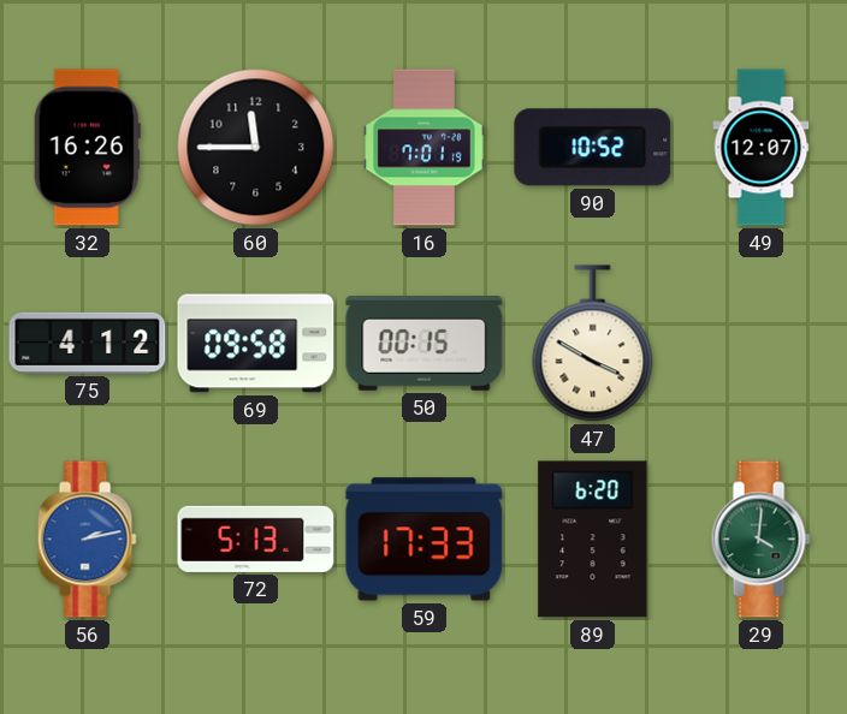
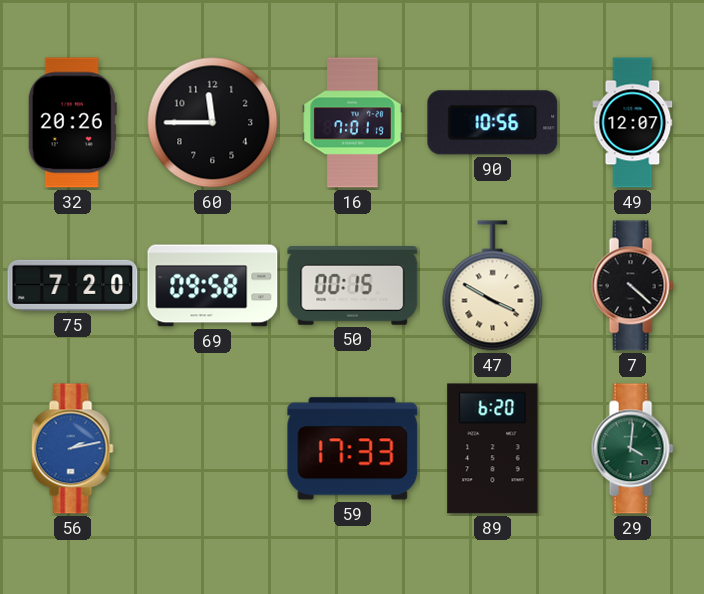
32: 16:26 -> 20:26 (72, 123)
90: 10:52 -> 10:56 (493, 123)
75: 4:12 -> 7:20 (73, 285)
7: none -> 4:22 (632, 286)
72: 5:13 -> none (256, 539)
